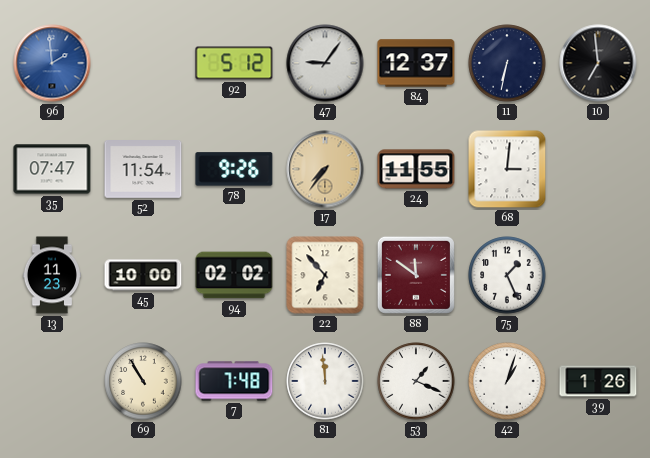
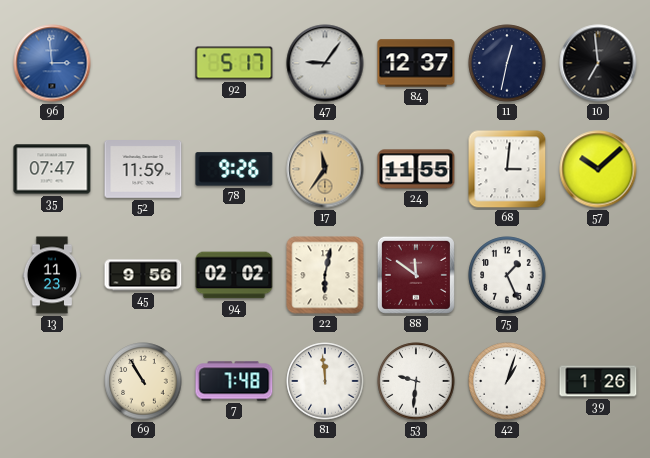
96: 1:59 -> 2:59 (52, 63)
92: 5:12 -> 5:17 (234, 63)
11: 6:32 -> 12:32 (507, 63)
52: 11:54 -> 11:59 (143, 170)
17: 7:36 -> 11:36 (325, 169)
57: none -> 10:08 (598, 169)
45: 10:00 -> 9:56 (143, 275)
22: 6:53 -> 6:02 (325, 275)
53: 1:19 -> 9:31 (416, 381)
